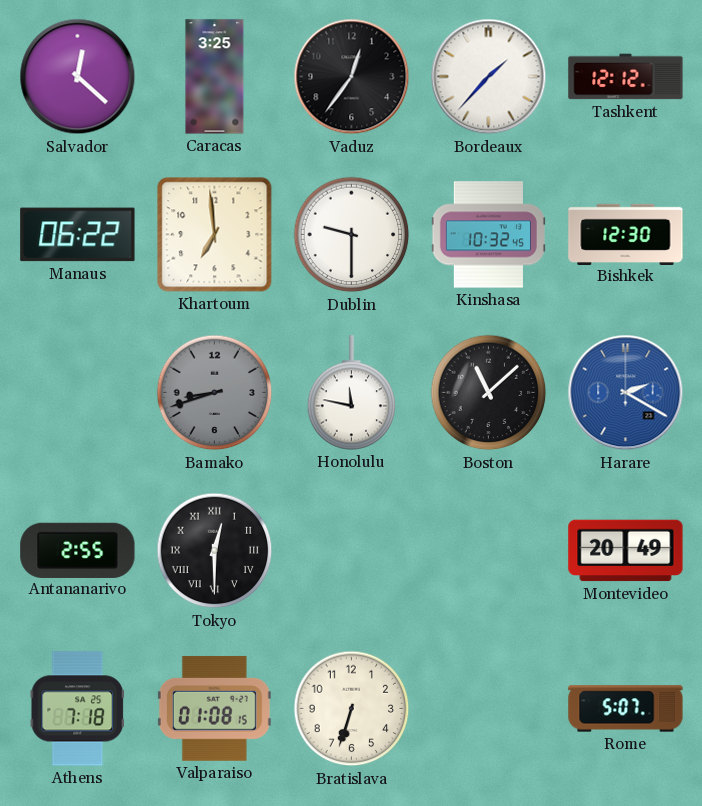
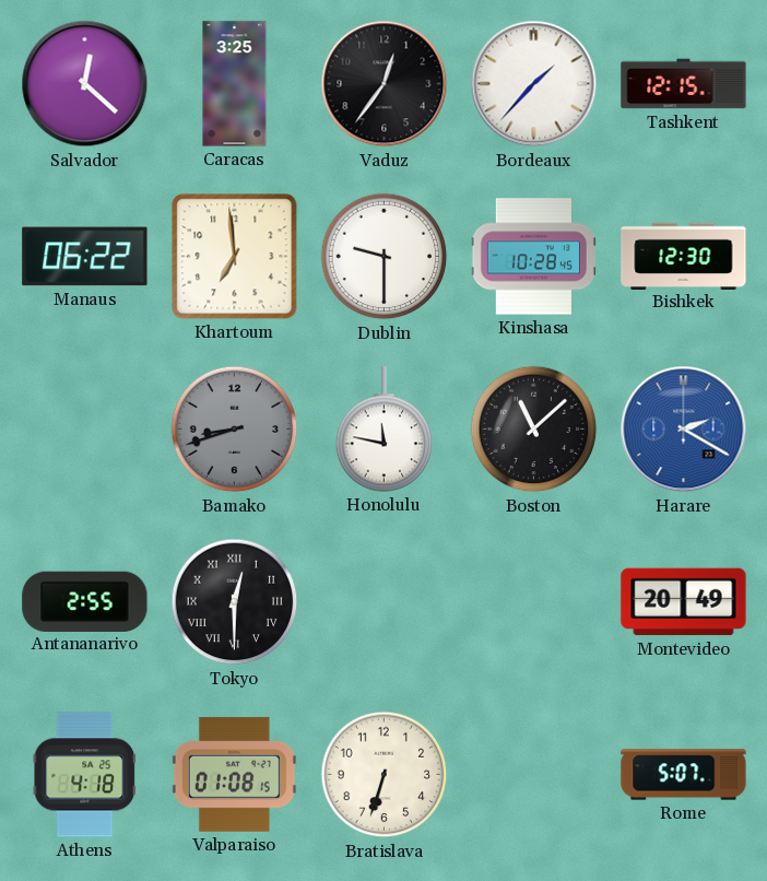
Tashkent: 12:12 -> 12:15 (684, 84)
Kinshasa: 10:32 -> 10:28 (533, 257)
Athens: 7:18 -> 4:18 (85, 775)
